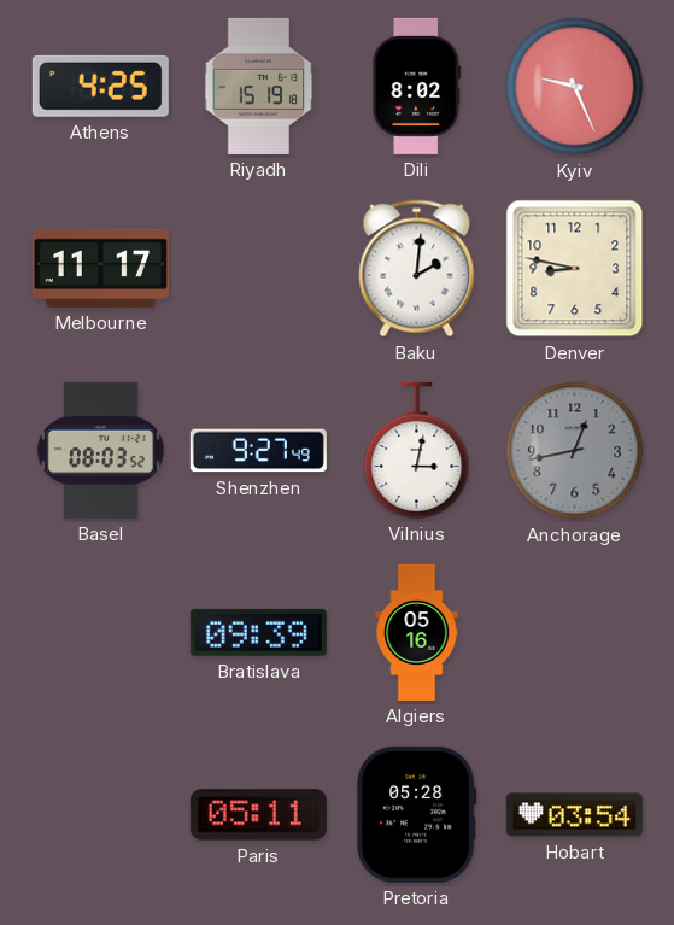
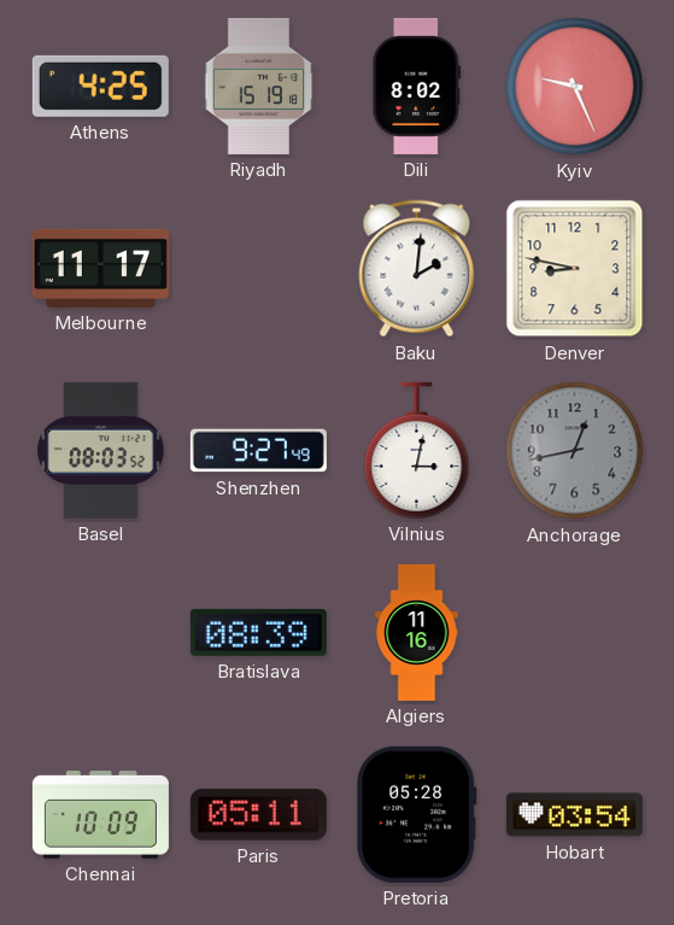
Bratislava: 09:39 -> 08:39 (258, 632)
Algiers: 05:16 -> 11:16 (417, 632)
Chennai: none -> 10:09 (100, 815)
